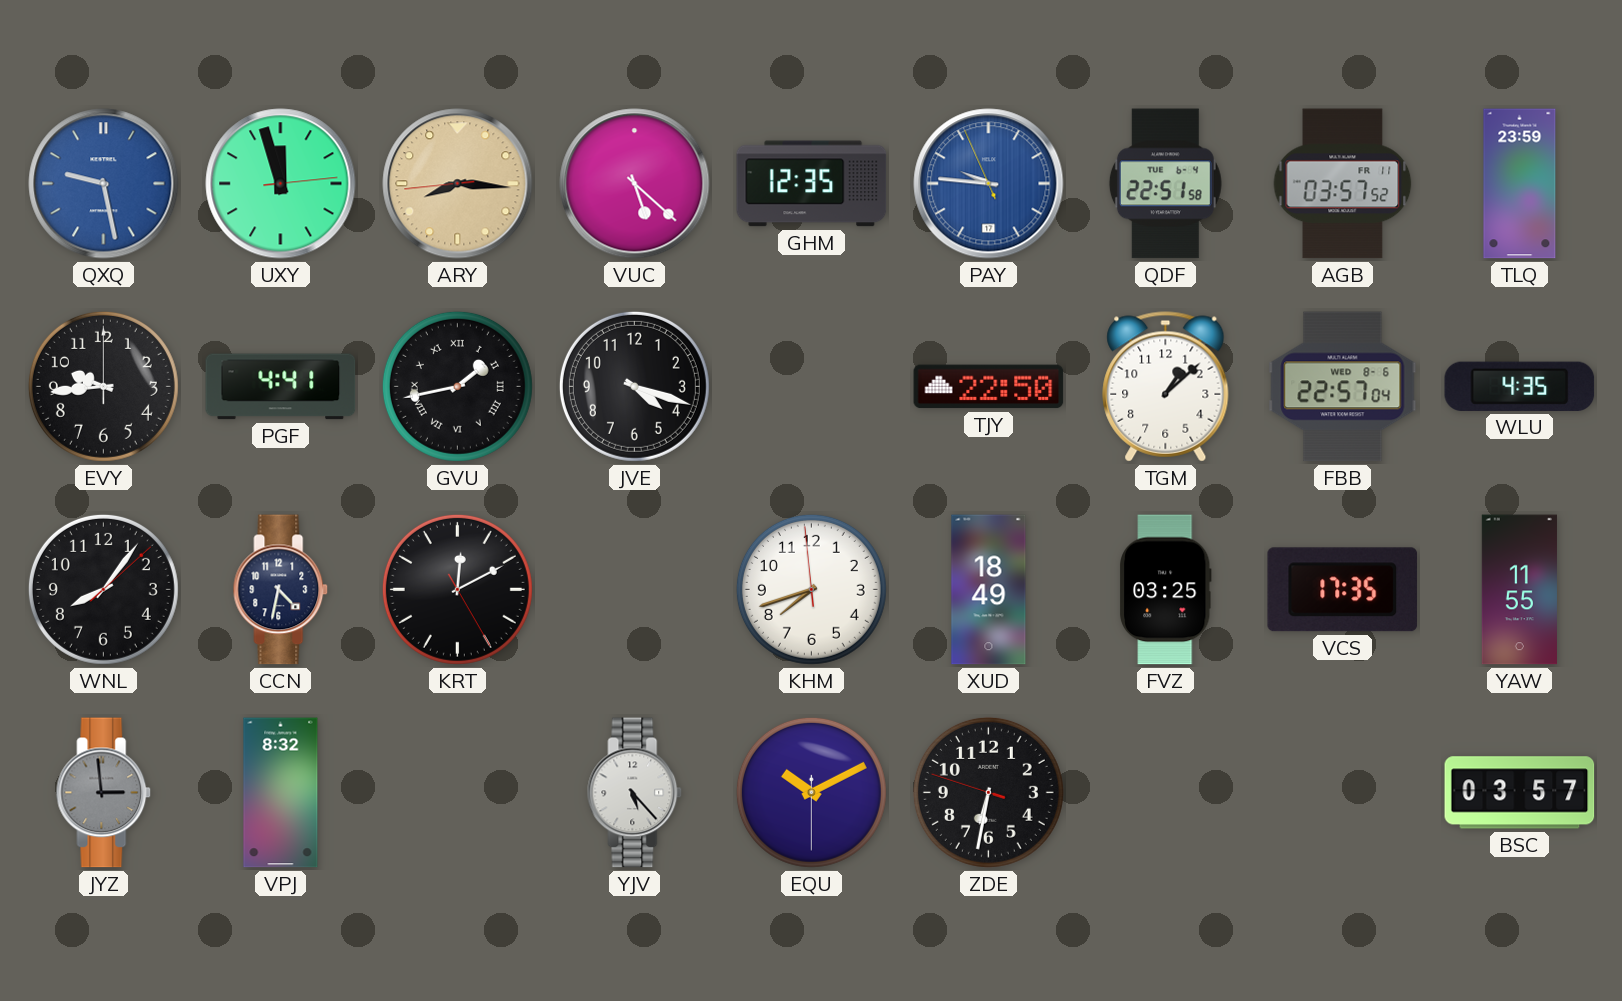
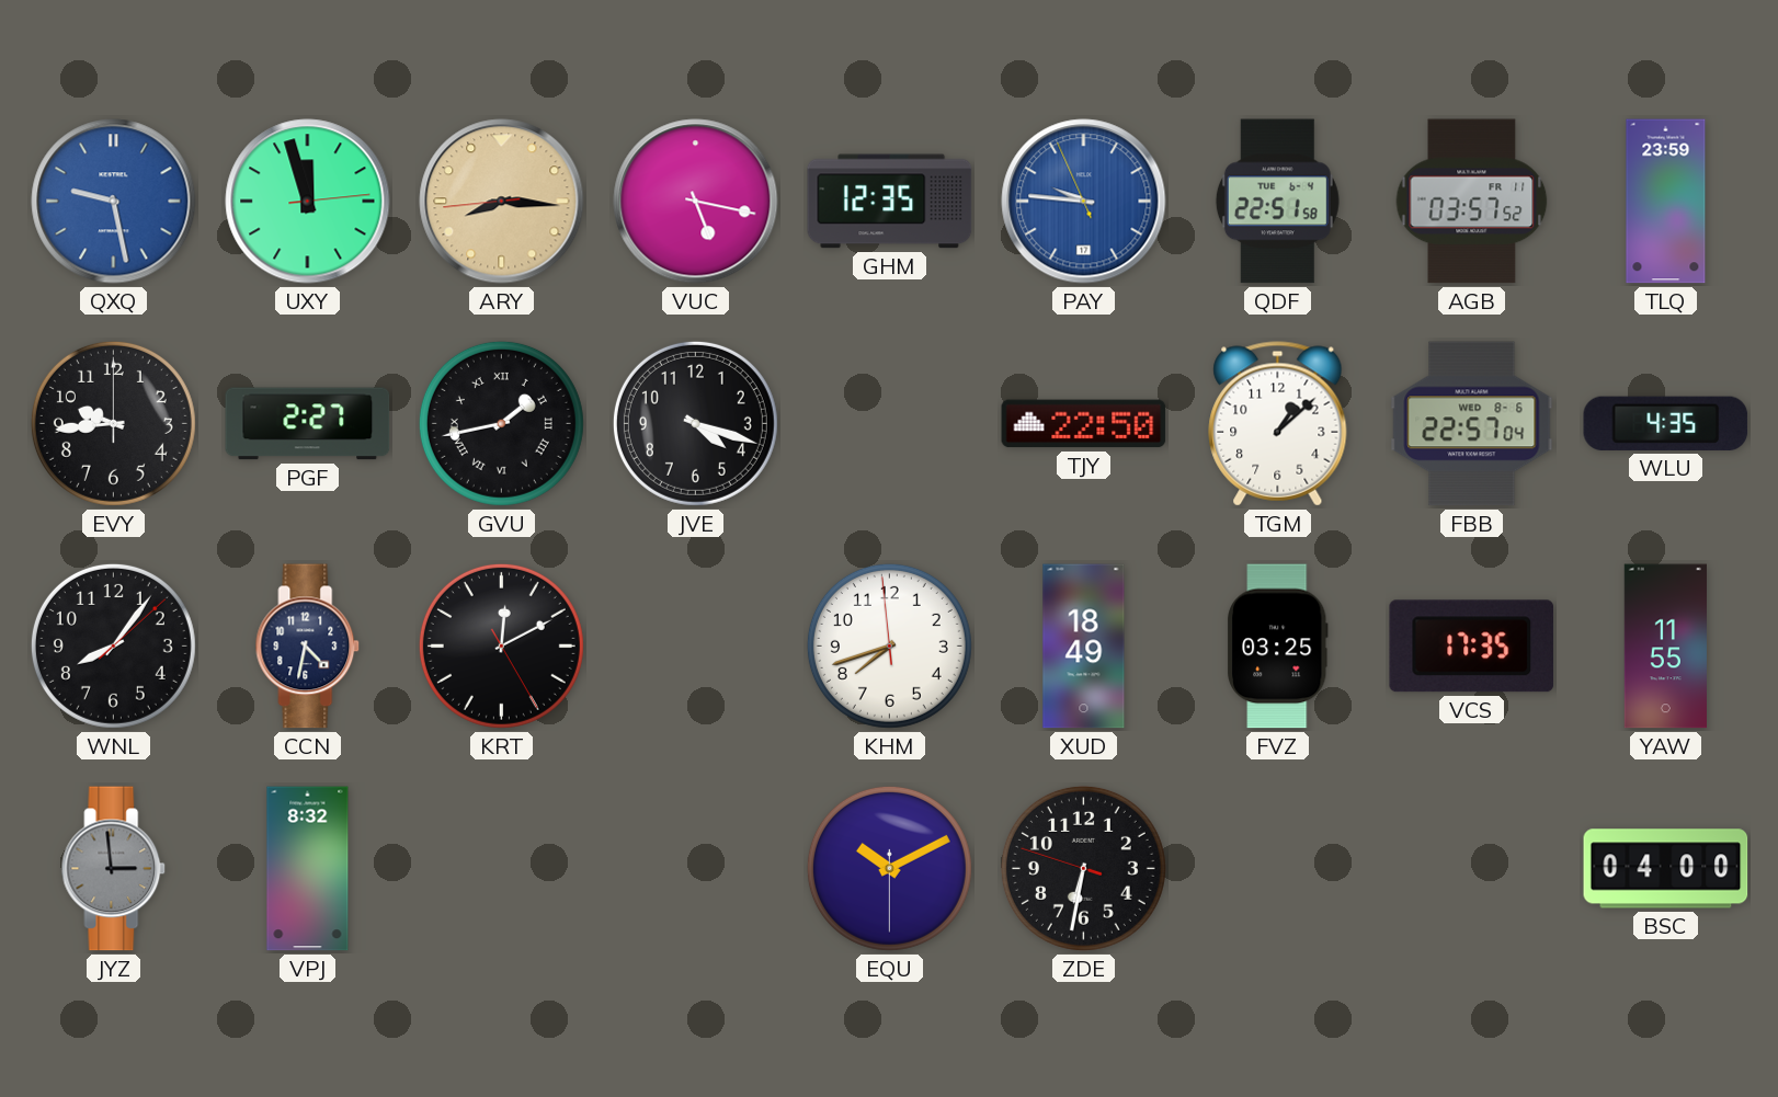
VUC: 5:22 -> 5:17 (696, 202)
PGF: 4:41 -> 2:27 (308, 424)
YJV: 5:23 -> none (635, 793)
BSC: 03:57 -> 04:00 (1666, 869)
